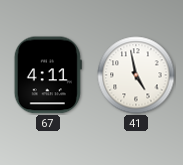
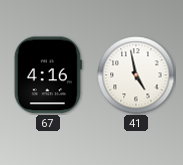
67: 4:11 -> 4:16 (48, 75)
